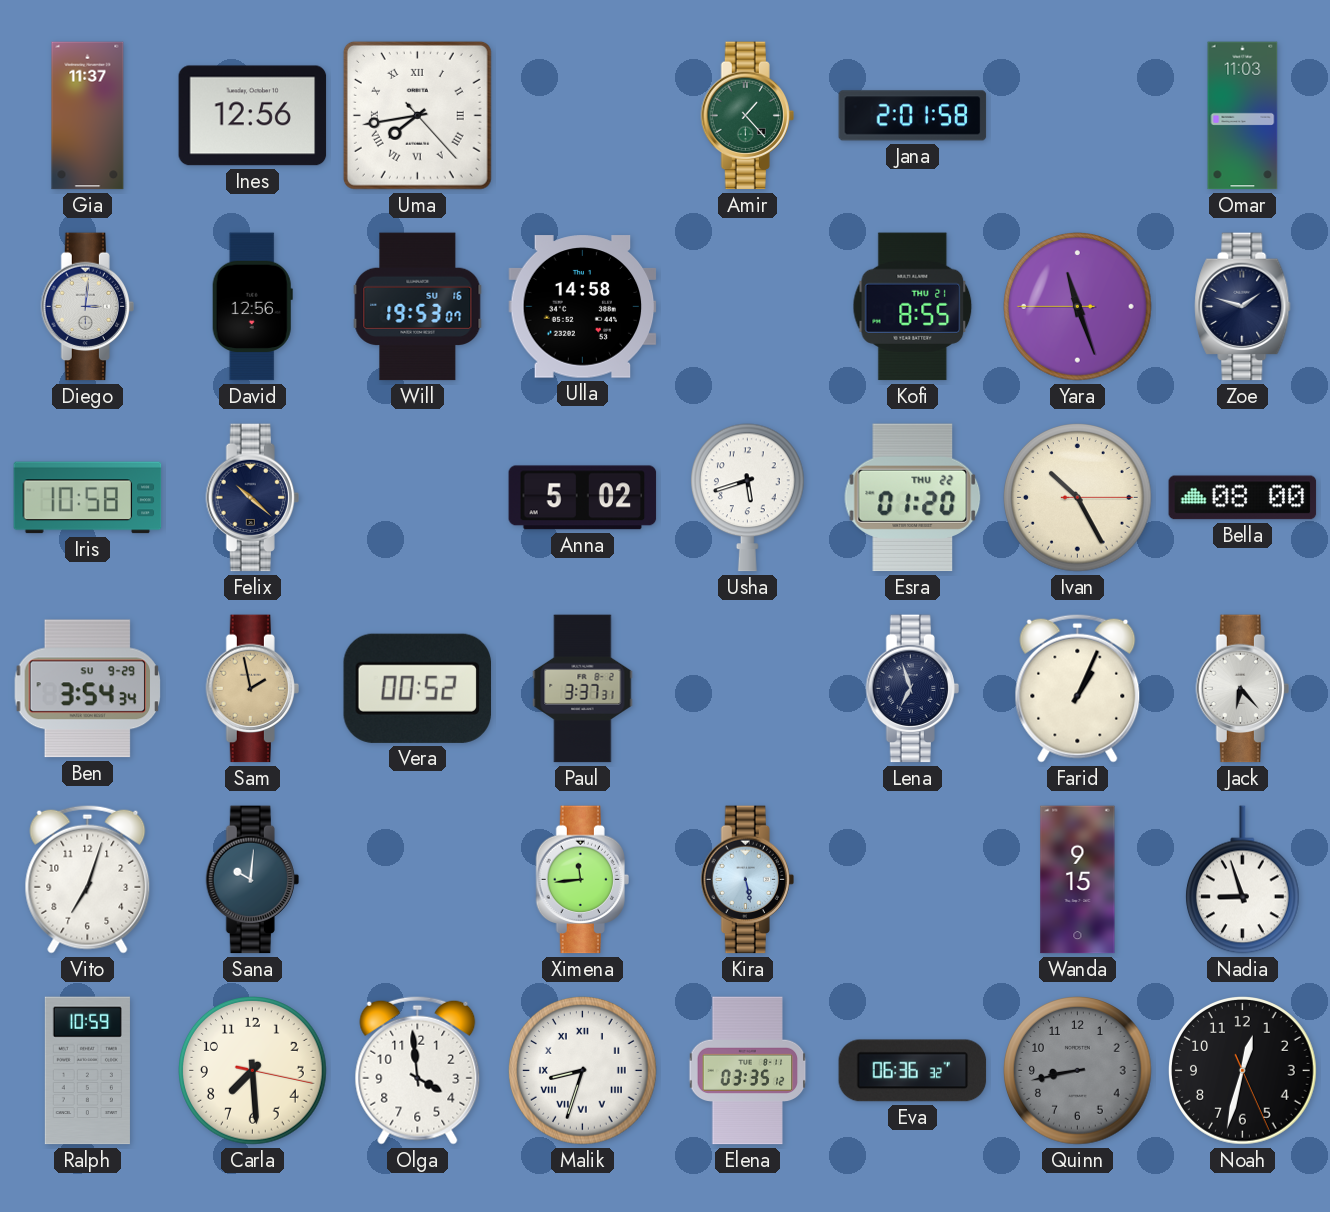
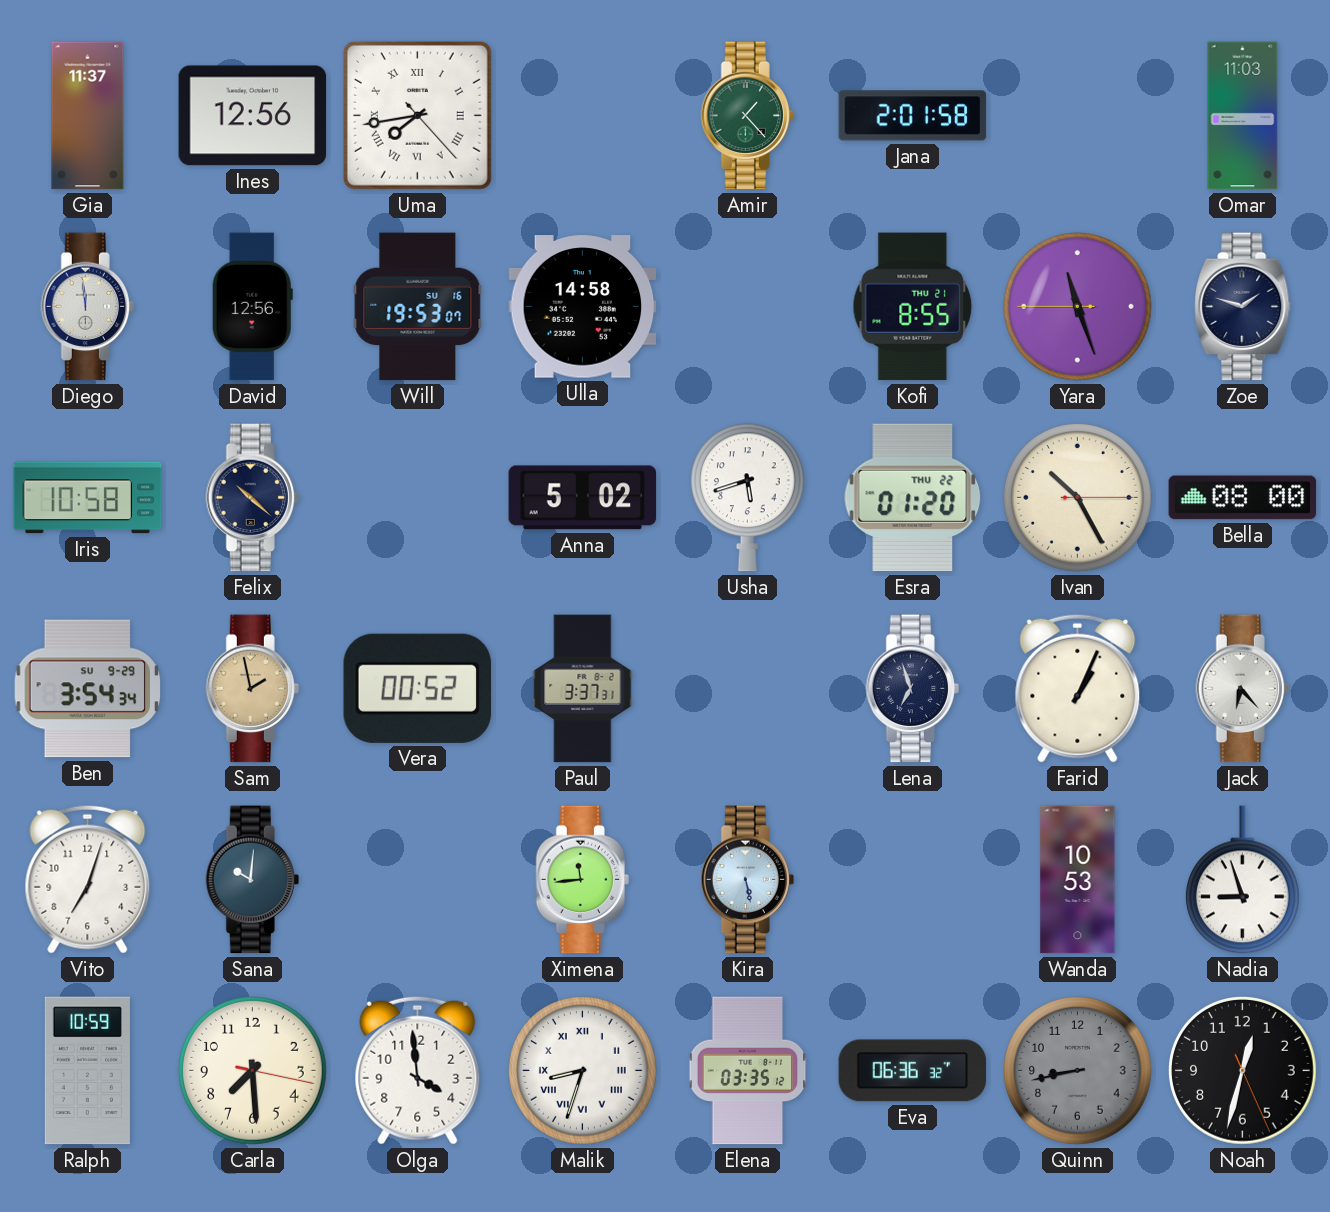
Diego: 3:01 -> 11:59 (87, 307)
Wanda: 9:15 -> 10:53 (1078, 880)
